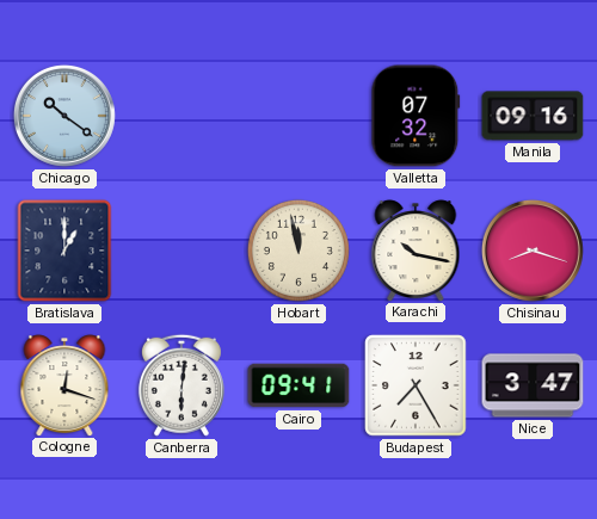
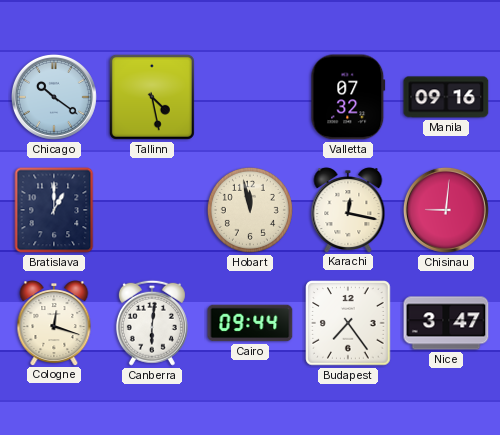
Tallinn: none -> 4:28 (152, 97)
Karachi: 10:17 -> 12:17 (348, 210)
Chisinau: 8:18 -> 9:01 (446, 210)
Cairo: 09:41 -> 09:44 (250, 323)
Budapest: 7:25 -> 7:24 (348, 323)
